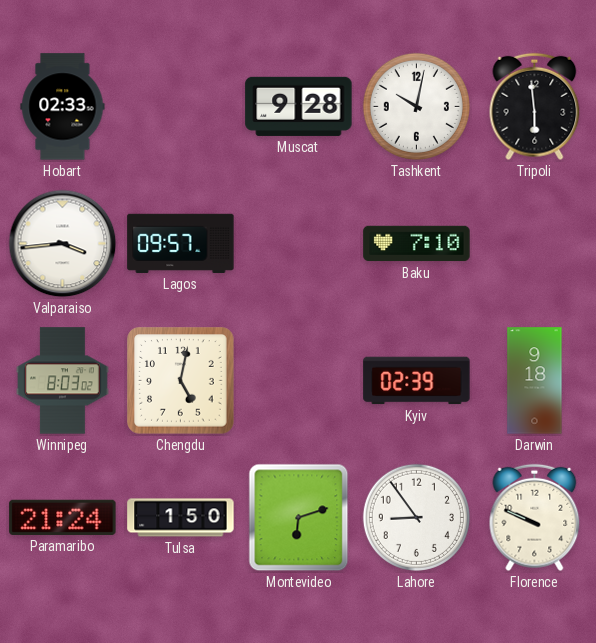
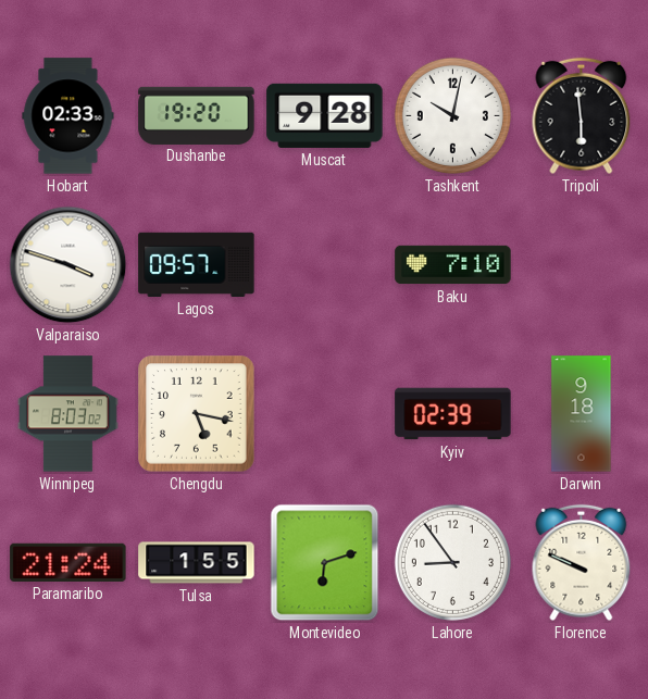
Dushanbe: none -> 19:20 (197, 115)
Valparaiso: 3:44 -> 3:48 (68, 265)
Chengdu: 5:02 -> 5:17 (197, 414)
Tulsa: 1:50 -> 1:55 (197, 563)
